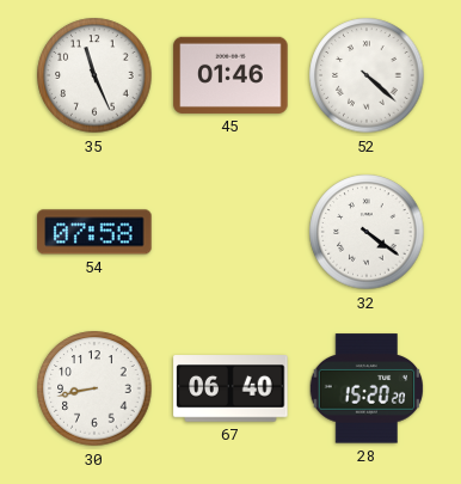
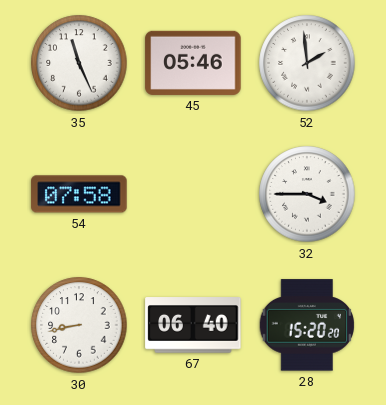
45: 01:46 -> 05:46 (193, 63)
52: 4:22 -> 1:59 (307, 63)
32: 4:21 -> 3:45 (307, 194)
